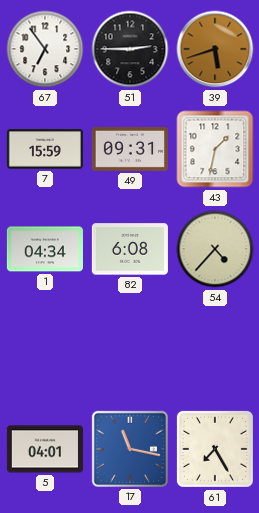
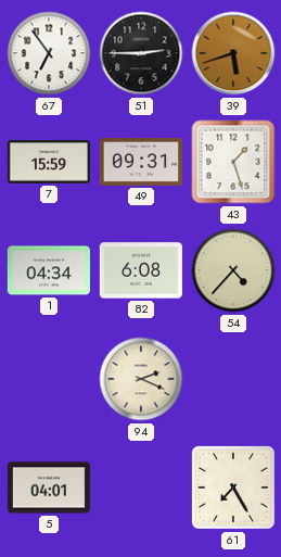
43: 1:32 -> 1:27 (233, 162)
94: none -> 2:19 (141, 379)
17: 11:17 -> none (130, 449)
